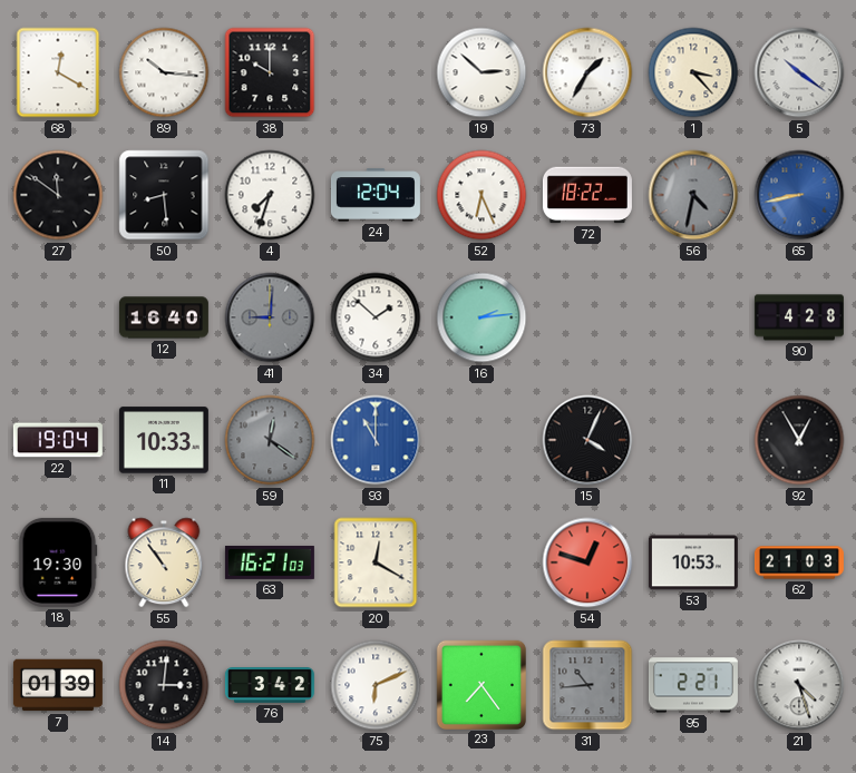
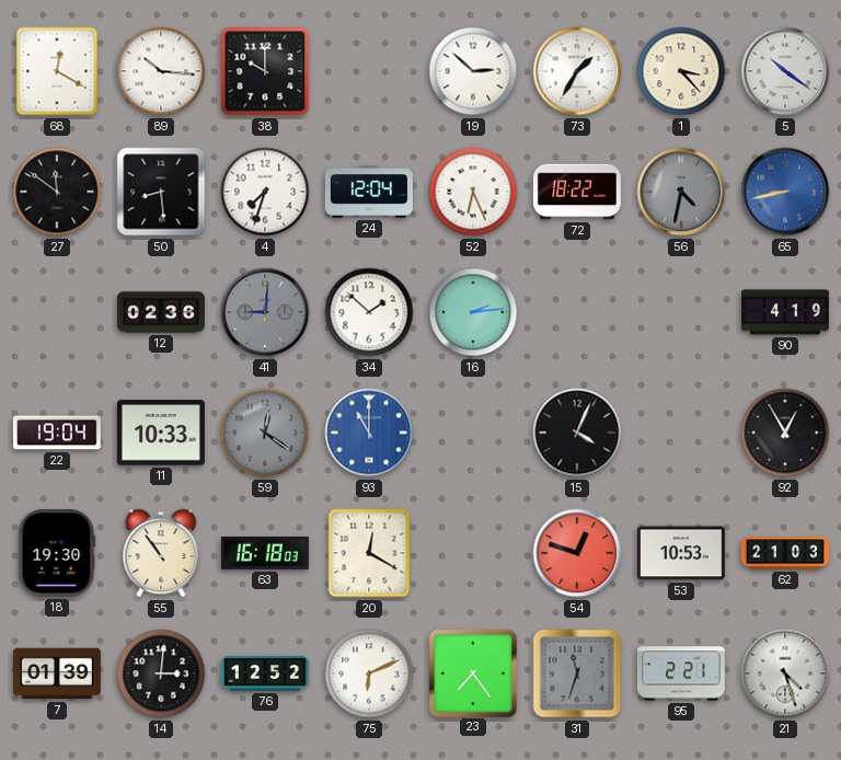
12: 16:40 -> 02:36 (161, 312)
90: 4:28 -> 4:19 (785, 312)
63: 16:21 -> 16:18 (265, 553)
76: 3:42 -> 12:52 (265, 675)
31: 10:44 -> 11:33 (577, 673)
